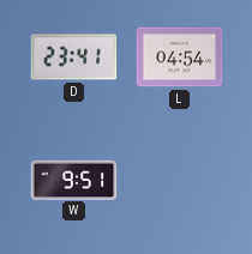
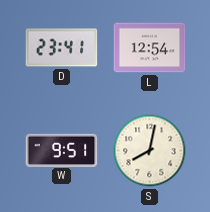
L: 04:54 -> 12:54 (150, 48)
S: none -> 8:02 (150, 151)
